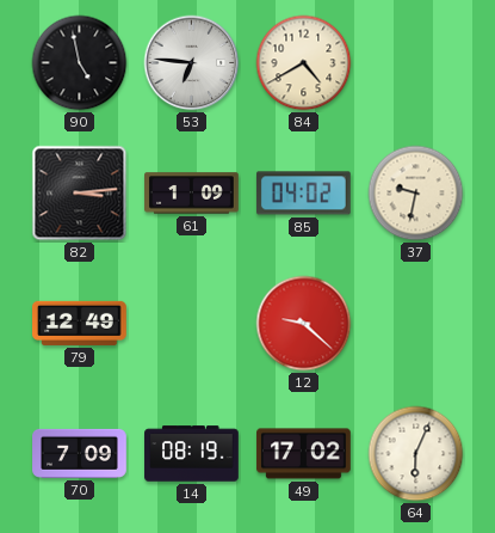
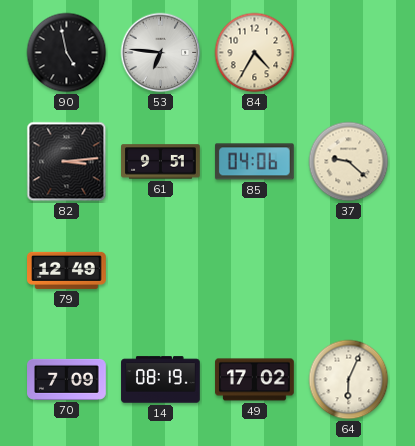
84: 4:40 -> 4:35 (255, 53)
61: 1:09 -> 9:51 (161, 162)
85: 04:02 -> 04:06 (254, 162)
37: 9:32 -> 9:22 (349, 162)
12: 9:22 -> none (304, 324)
